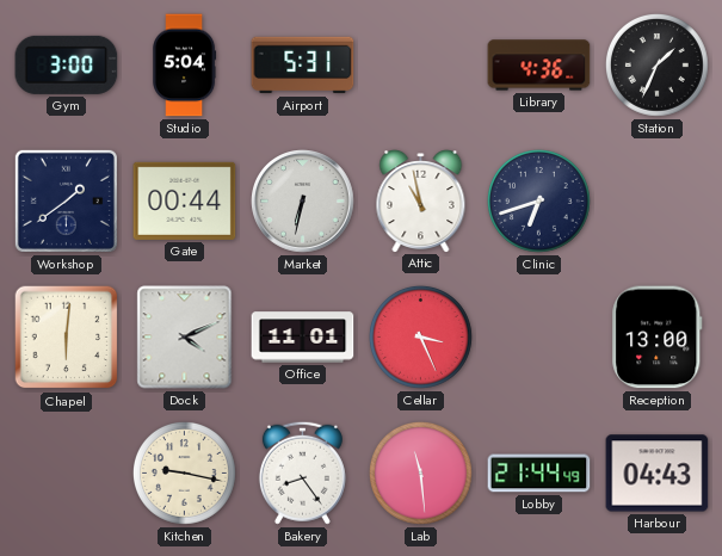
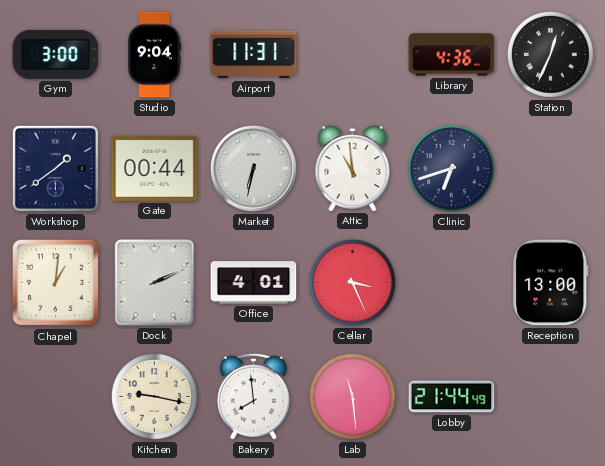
Studio: 5:04 -> 9:04 (155, 55)
Airport: 5:31 -> 11:31 (254, 55)
Station: 1:34 -> 12:34 (550, 54)
Attic: 10:58 -> 10:59 (353, 169)
Chapel: 6:01 -> 1:01 (56, 283)
Dock: 4:11 -> 2:11 (155, 283)
Office: 11:01 -> 4:01 (254, 283)
Bakery: 8:24 -> 7:59 (253, 396)
Harbour: 04:43 -> none (658, 474)
